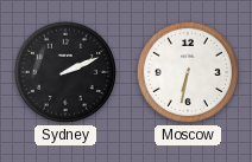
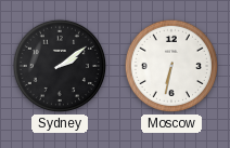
Sydney: 2:11 -> 2:09 (60, 66)
